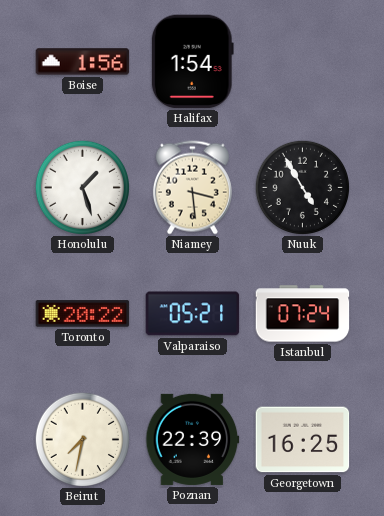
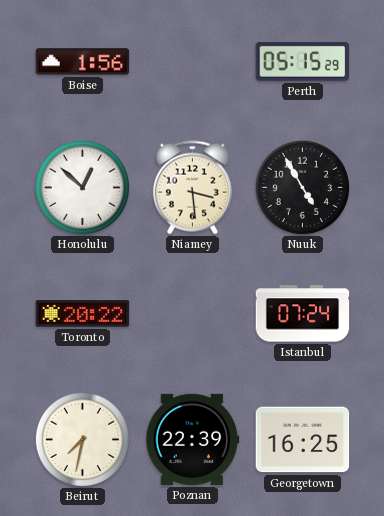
Halifax: 1:54 -> none (192, 62)
Perth: none -> 05:15 (303, 61)
Honolulu: 1:27 -> 12:52 (82, 187)
Valparaiso: 05:21 -> none (193, 314)
